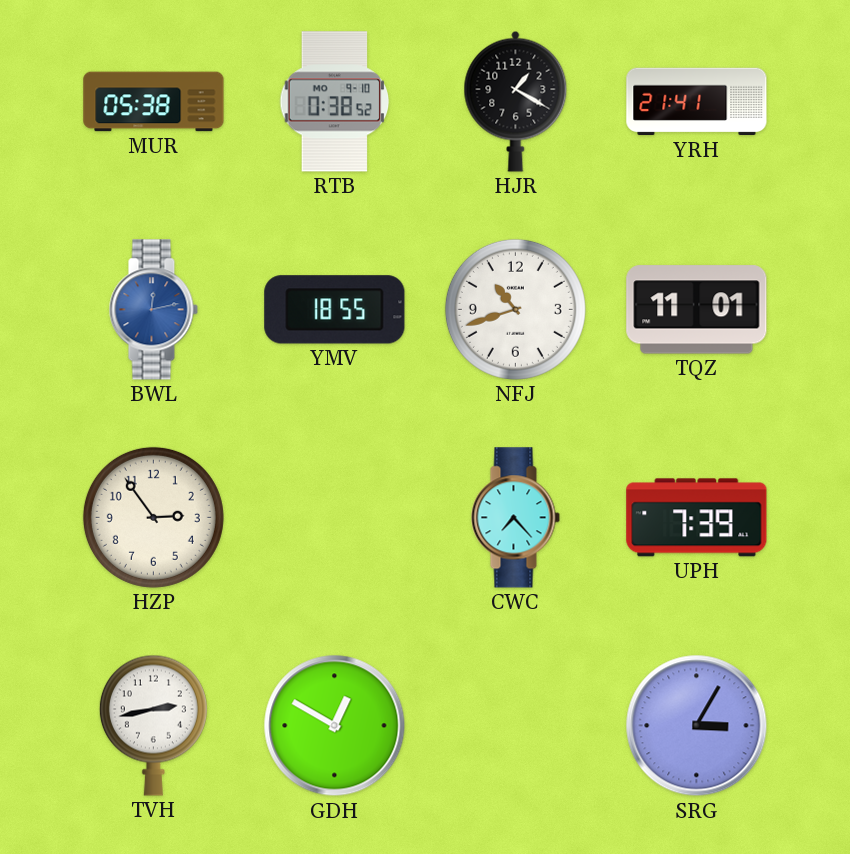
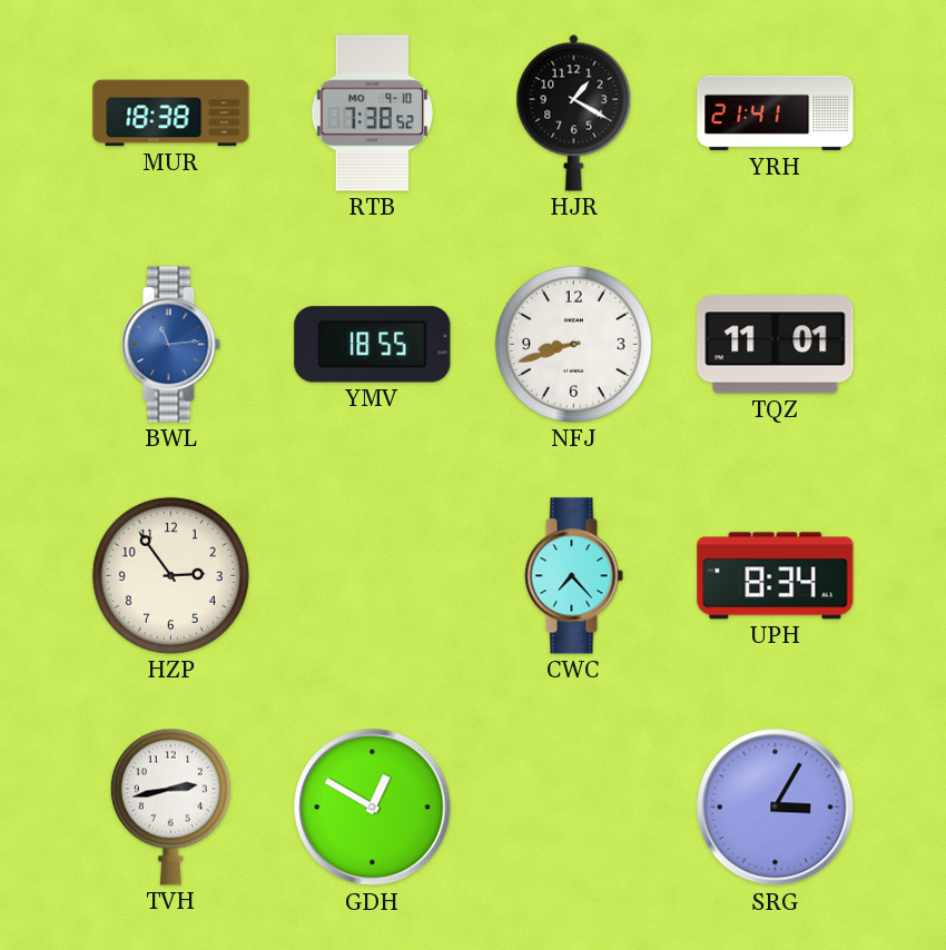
MUR: 05:38 -> 18:38 (171, 113)
RTB: 0:38 -> 7:38 (373, 113)
BWL: 12:13 -> 11:14 (170, 345)
NFJ: 10:42 -> 8:42 (573, 344)
UPH: 7:39 -> 8:34 (776, 576)
